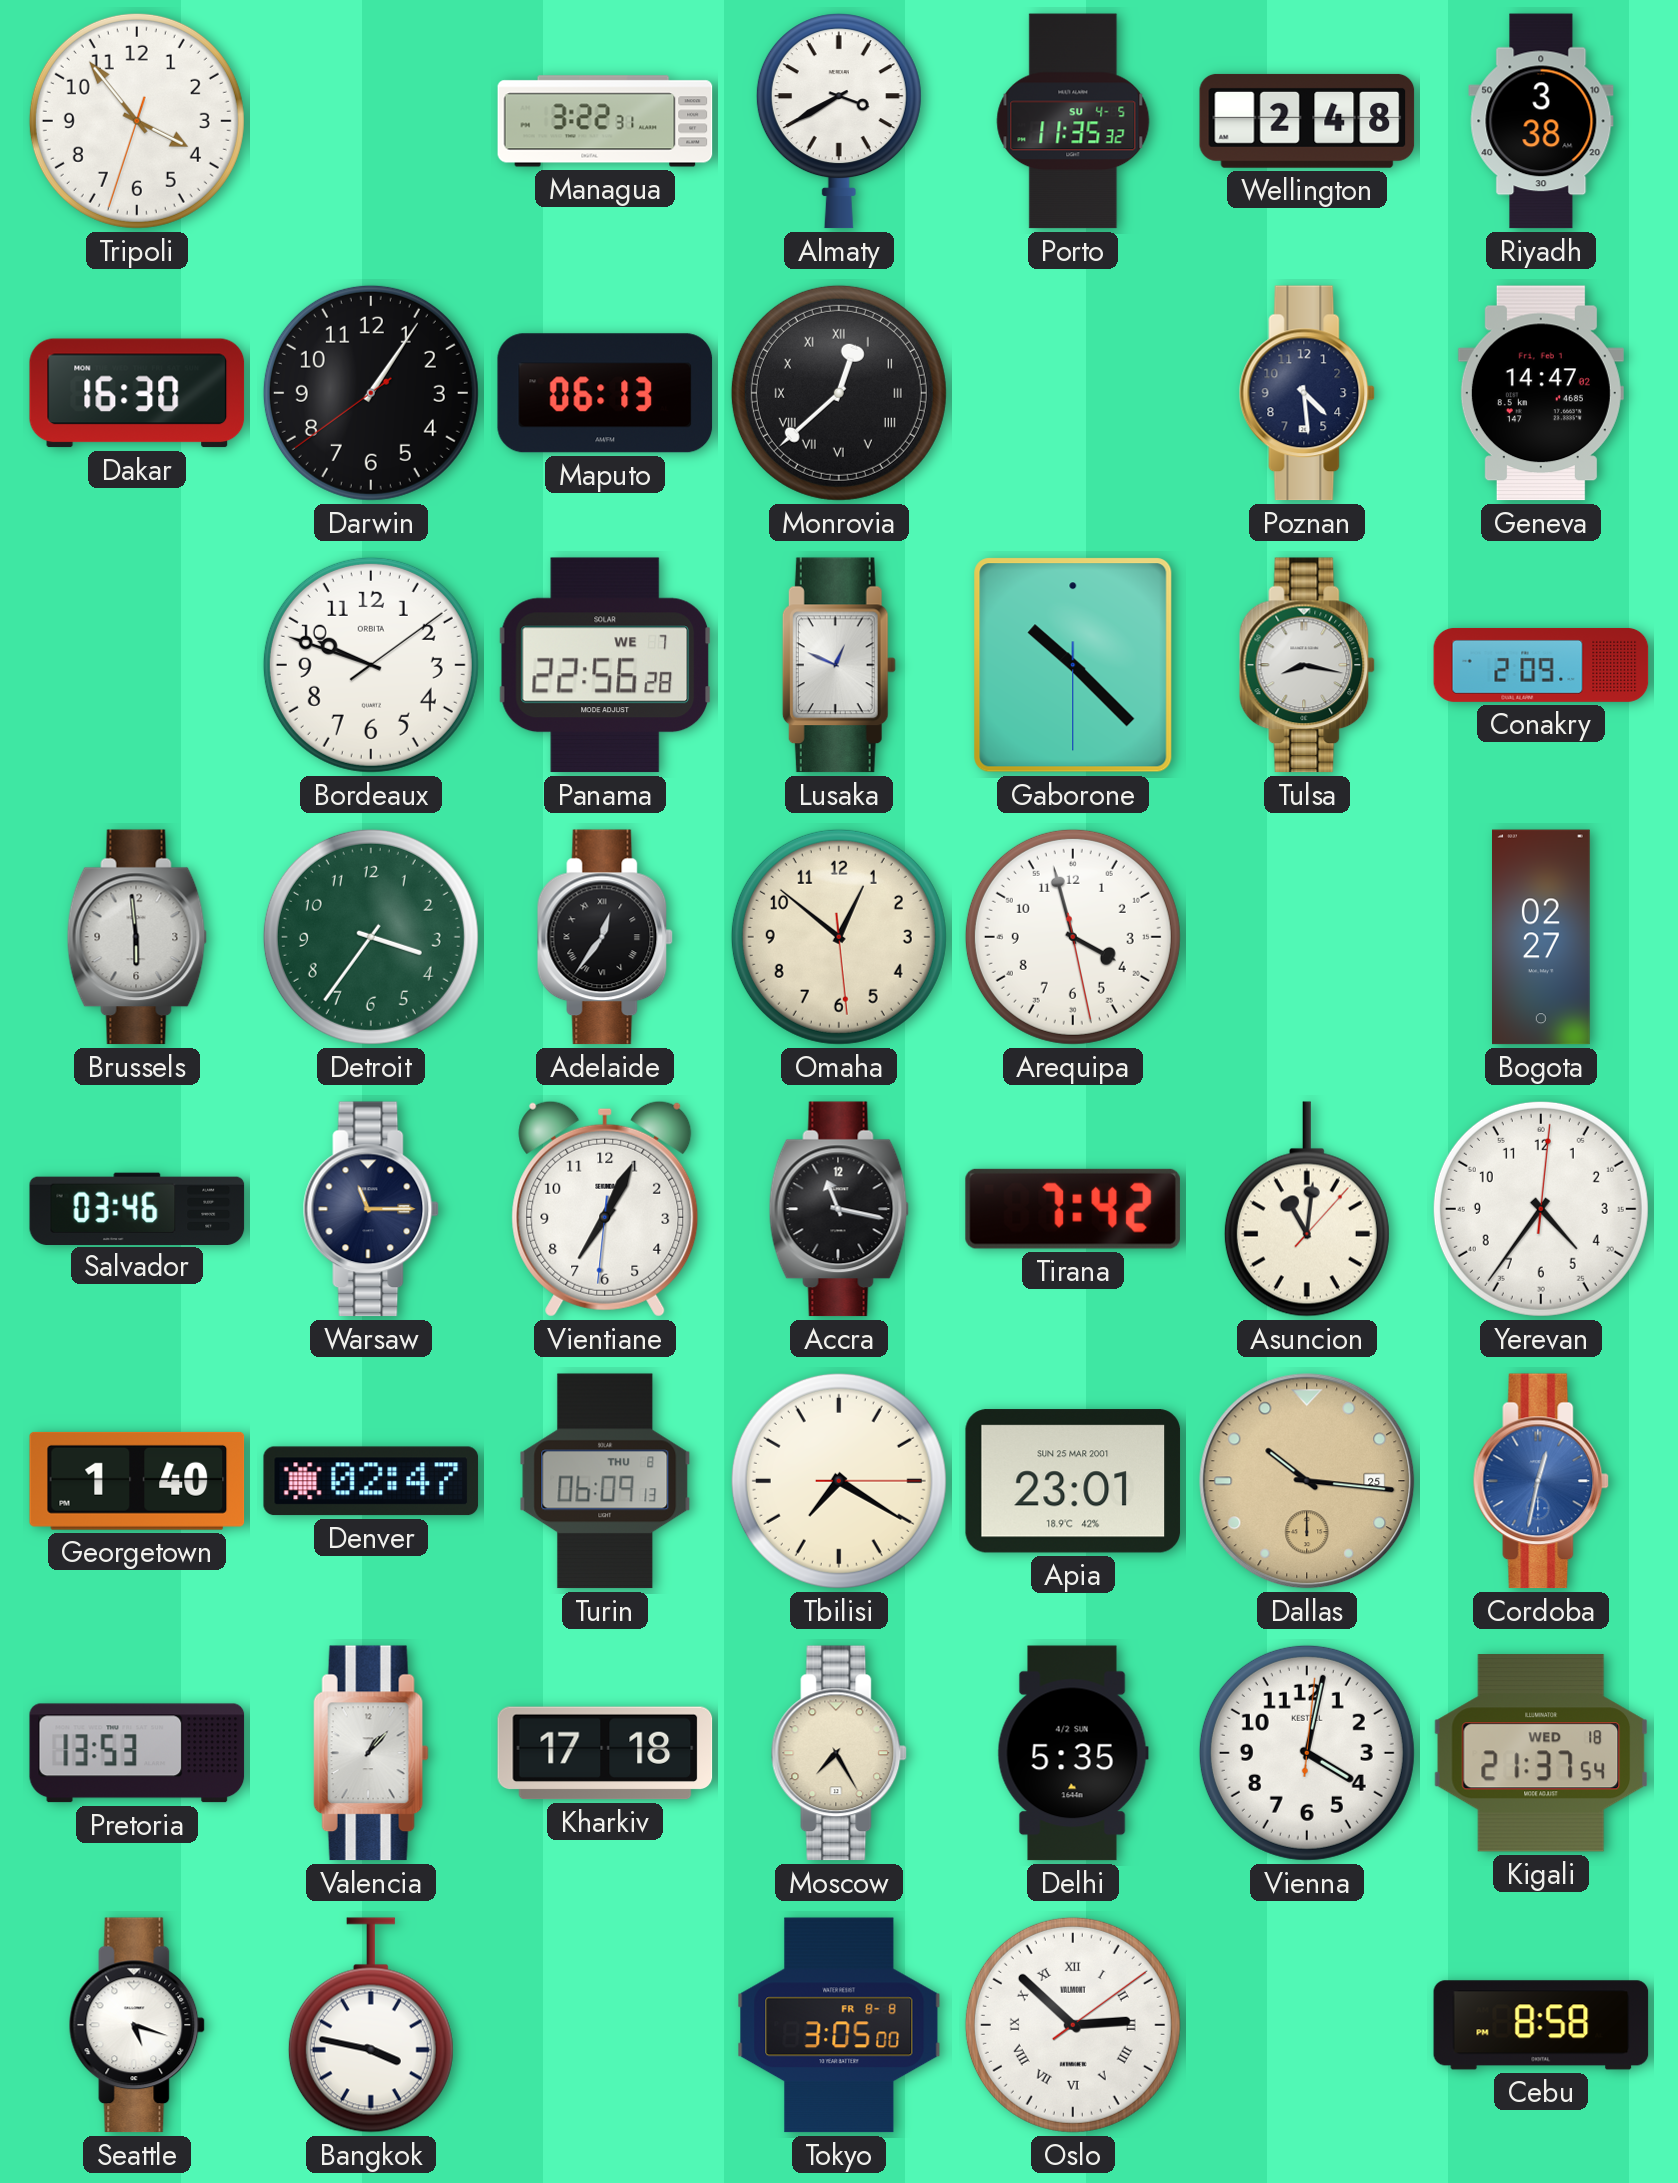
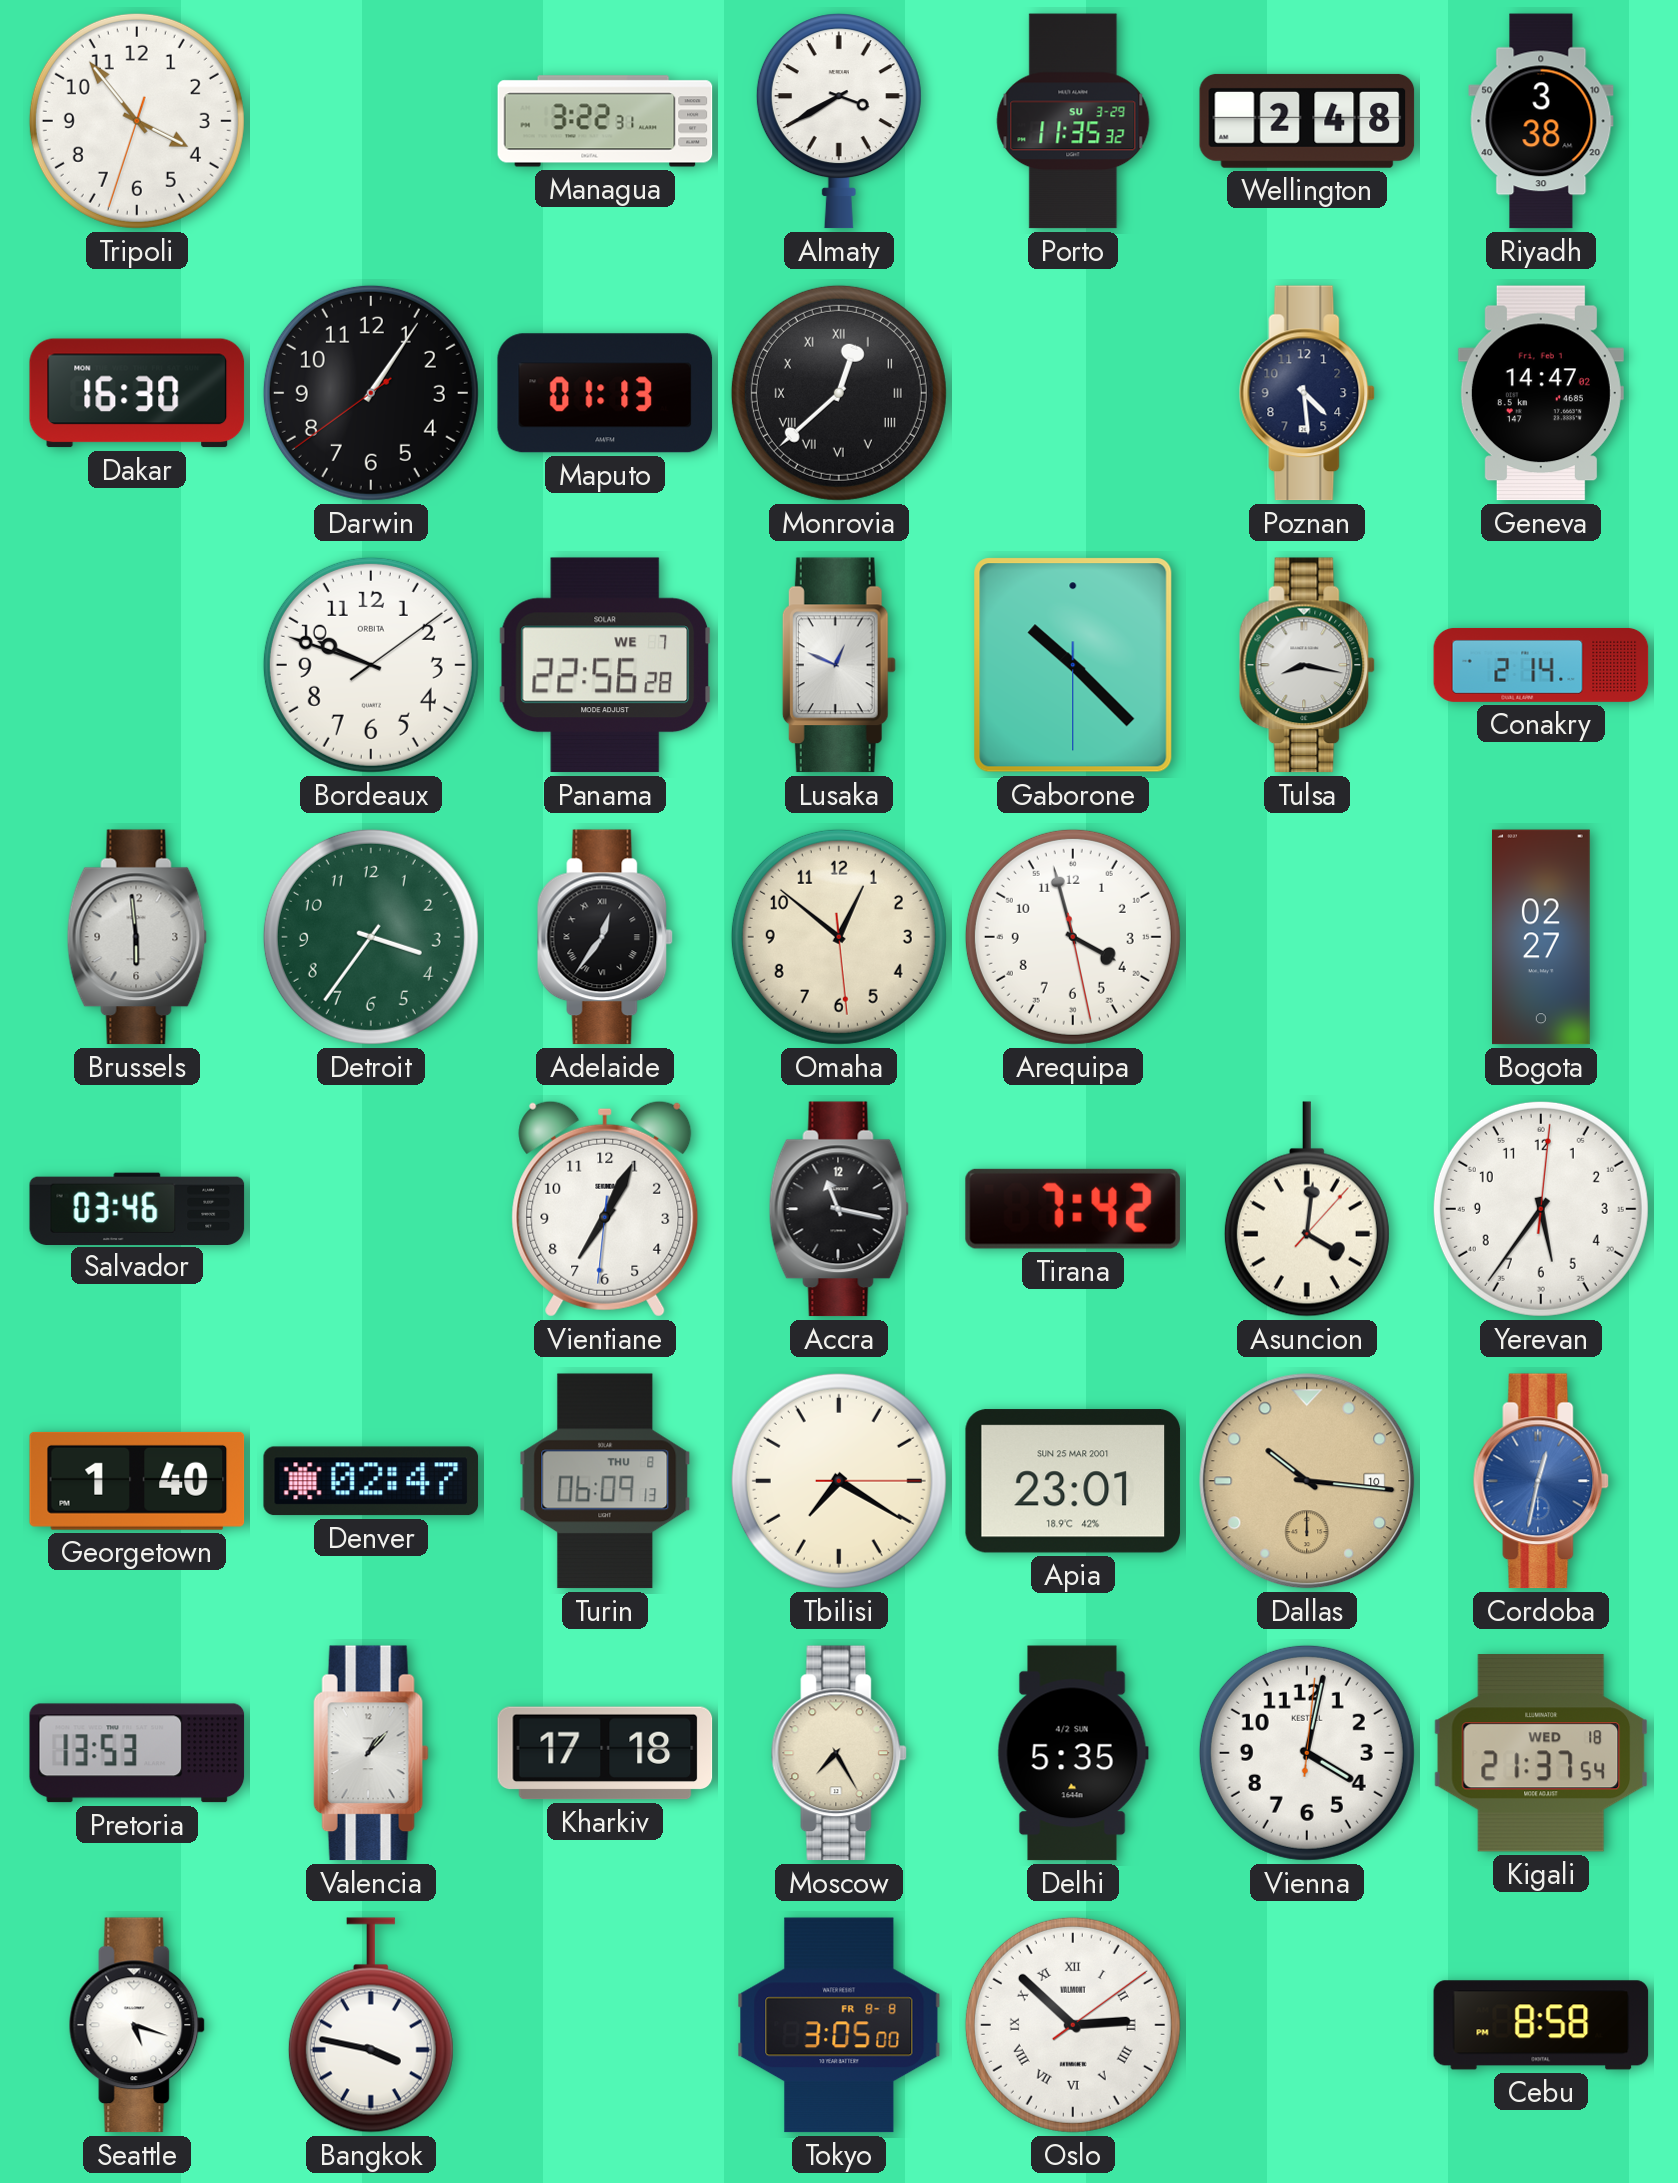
Porto date: SU 4-5 -> SU 3-29 (1073, 121)
Maputo: 06:13 -> 01:13 (605, 393)
Conakry: 2:09 -> 2:14 (1541, 665)
Warsaw: 11:15 -> none (371, 1209)
Asuncion: 11:01 -> 4:01 (1307, 1209)
Yerevan: 4:36 -> 5:36 (1541, 1209)
Dallas date: 25 -> 10 (1307, 1481)
